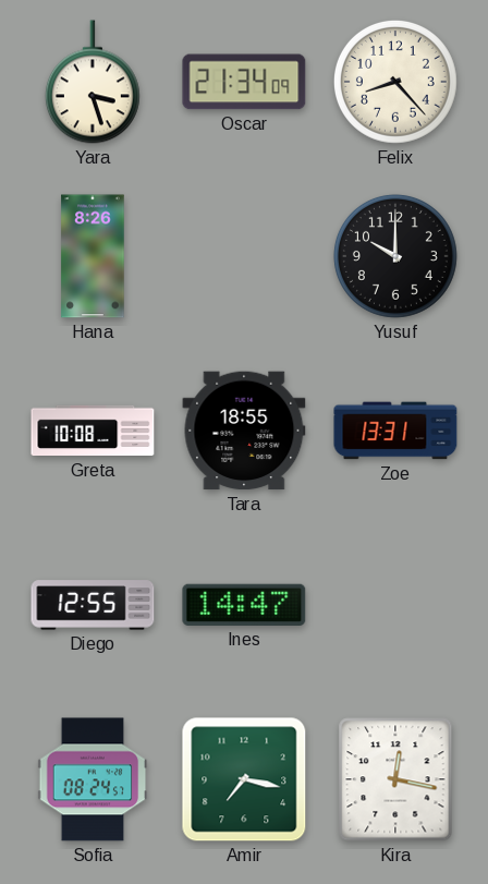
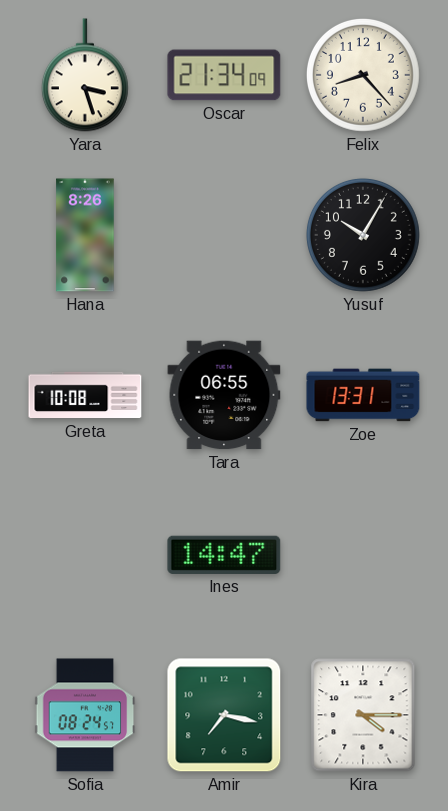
Yusuf: 10:00 -> 10:05 (363, 235)
Tara: 18:55 -> 06:55 (224, 395)
Diego: 12:55 -> none (93, 605)
Kira: 12:17 -> 4:15 (363, 715)
